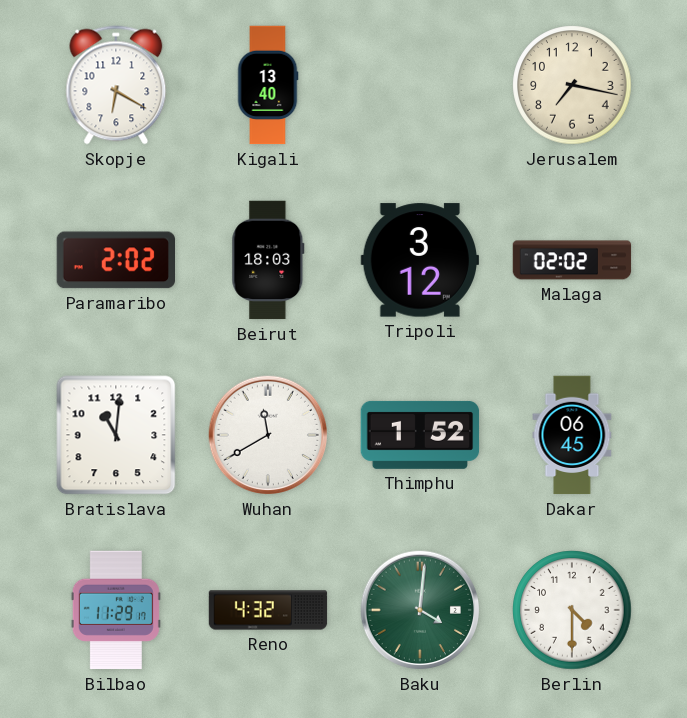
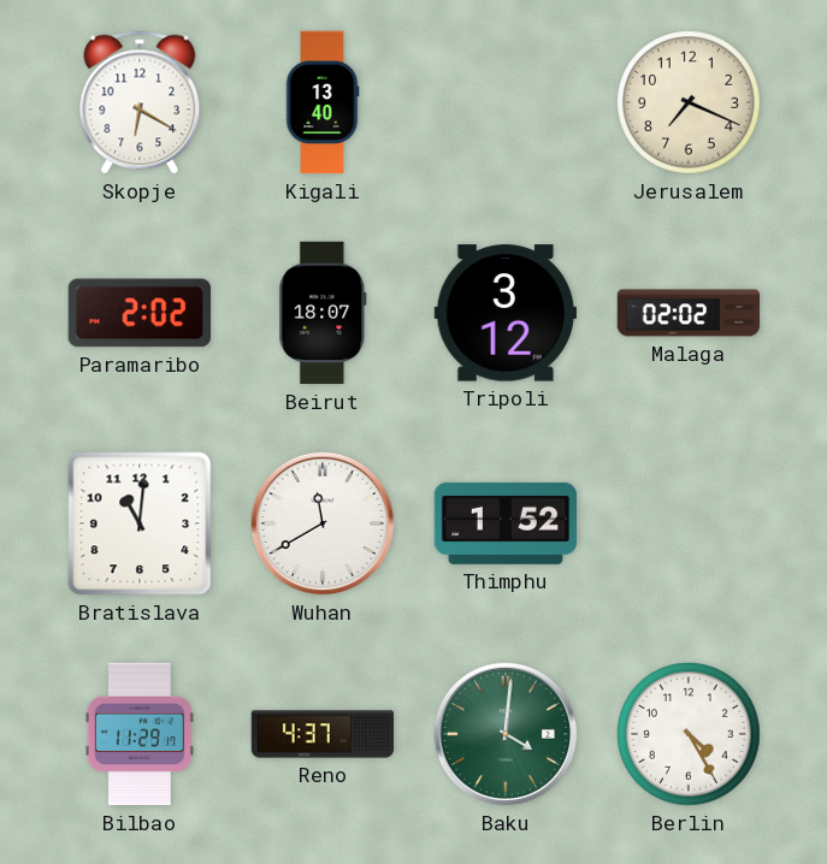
Jerusalem: 7:17 -> 7:19 (689, 102)
Beirut: 18:03 -> 18:07 (323, 313)
Dakar: 06:45 -> none (572, 435)
Reno: 4:32 -> 4:37 (323, 734)
Berlin: 4:30 -> 4:25 (689, 734)
